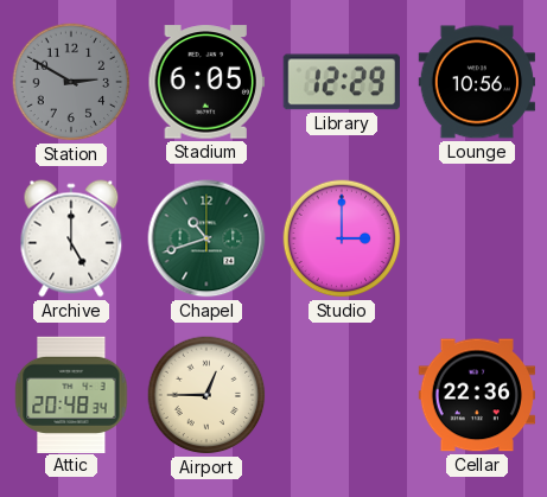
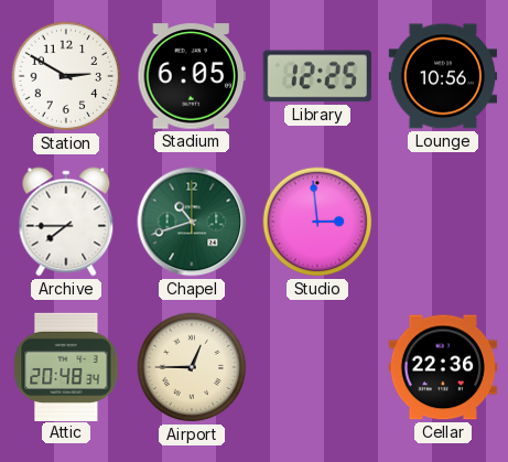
Station dial: grey -> white (66, 76)
Library: 12:29 -> 12:25 (317, 76)
Archive: 5:00 -> 7:45 (66, 222)
Studio: 3:00 -> 2:59 (317, 222)
